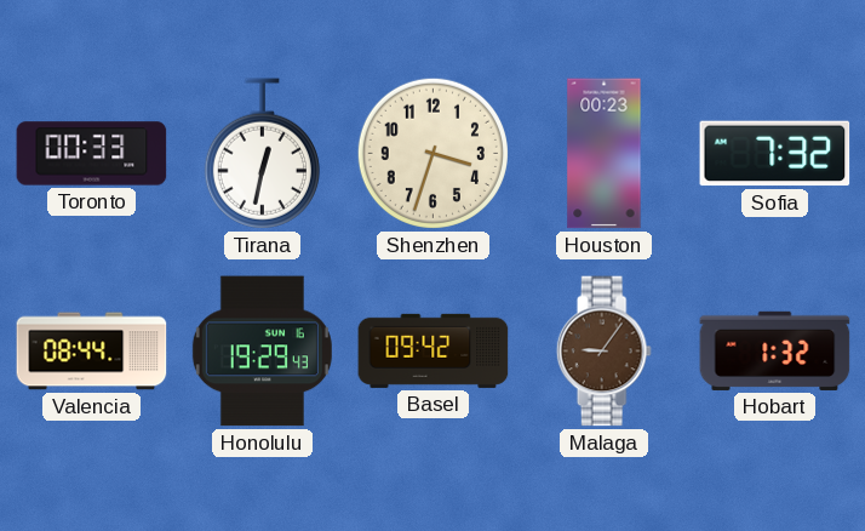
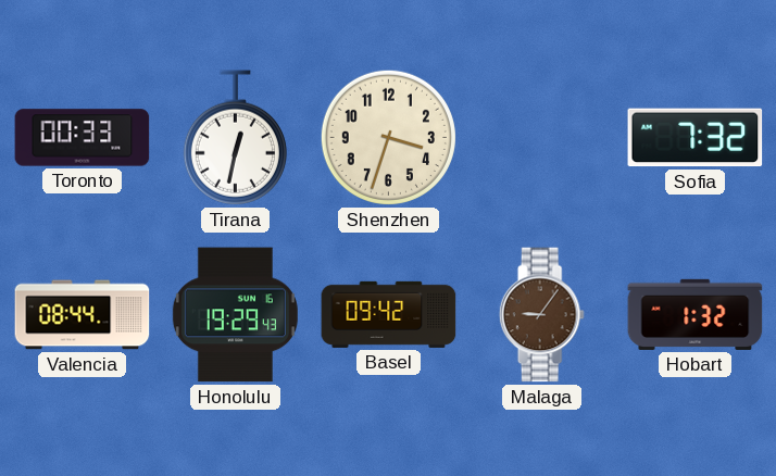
Houston: 00:23 -> none (605, 154)
